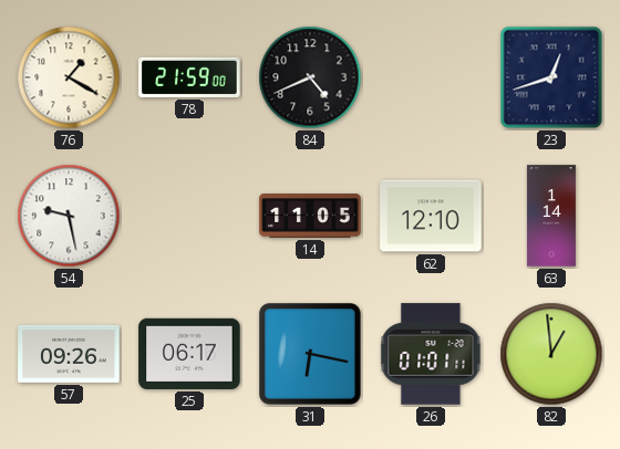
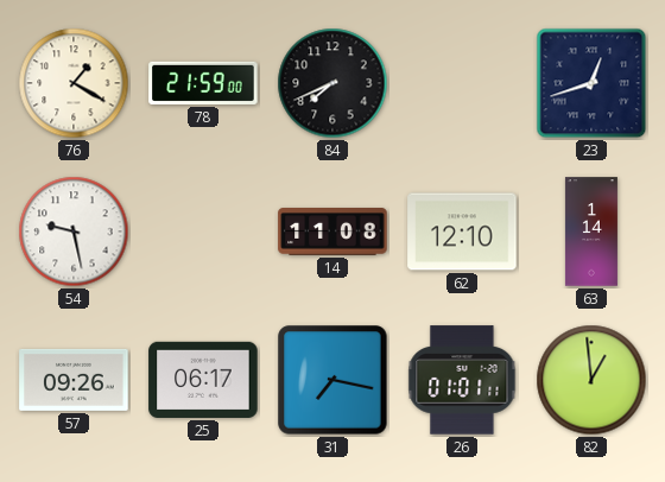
84: 4:41 -> 7:41 (332, 83)
14: 11:05 -> 11:08 (332, 233)
31: 6:17 -> 7:17 (332, 380)
